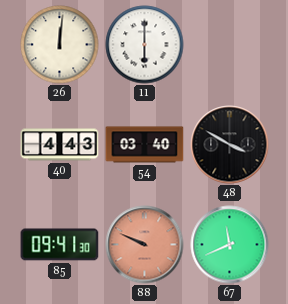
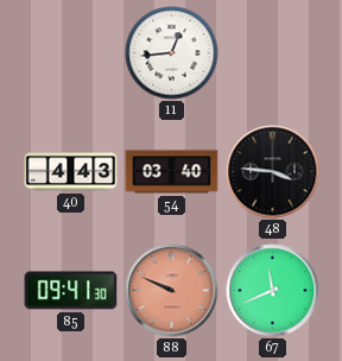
26: 12:01 -> none (60, 45)
11: 6:00 -> 12:44 (172, 53)
48: 3:50 -> 3:46 (273, 172)
